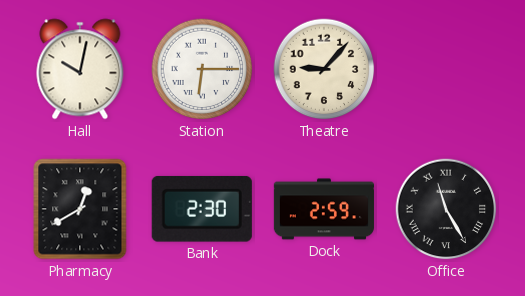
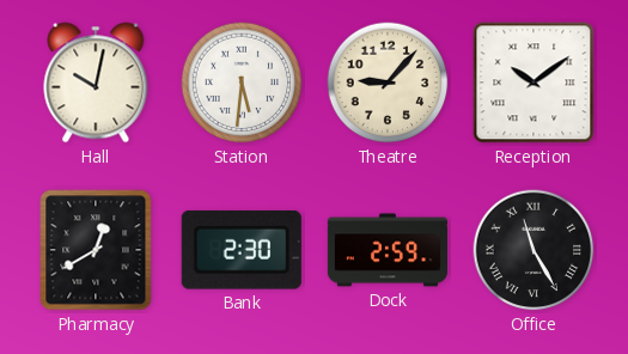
Station: 6:15 -> 5:31 (242, 83)
Reception: none -> 10:09 (534, 83)
